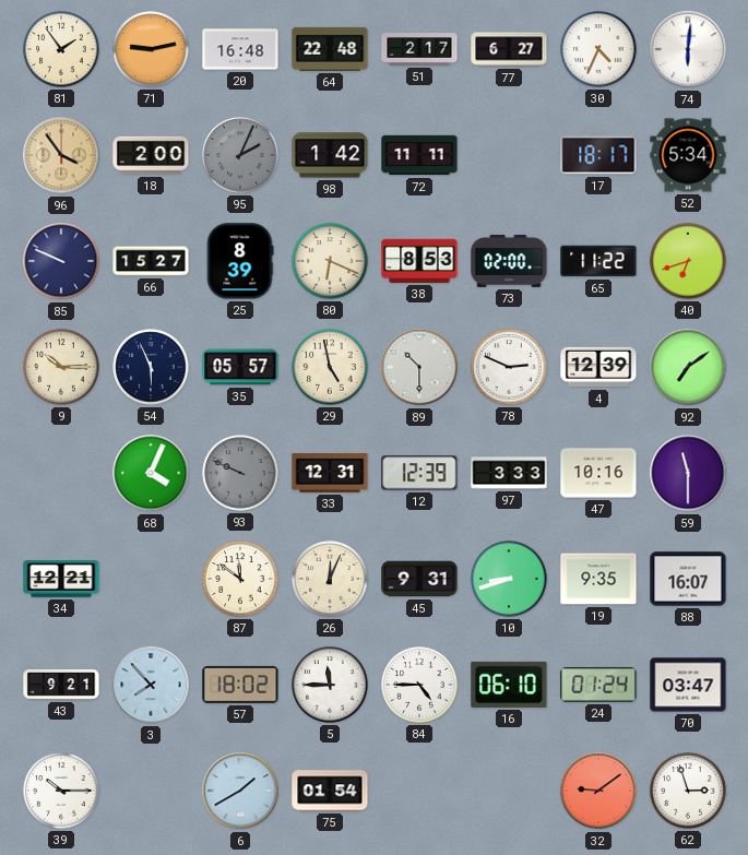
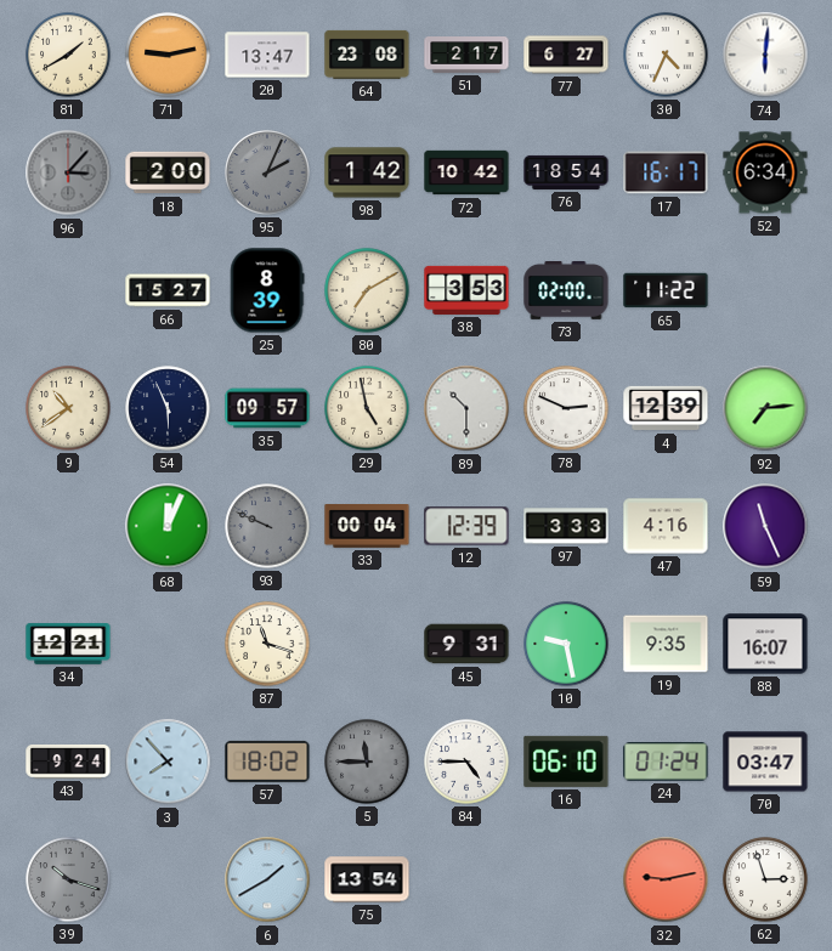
81: 1:54 -> 1:40 (68, 55)
20: 16:48 -> 13:47 (267, 55)
64: 22:48 -> 23:08 (367, 55)
96: 3:54 -> 3:07 (68, 172)
96 dial: champagne -> grey (68, 172)
72: 11:11 -> 10:42 (466, 172)
76: none -> 18:54 (566, 172)
17: 18:17 -> 16:17 (666, 172)
52: 5:34 -> 6:34 (765, 172)
85: 9:49 -> none (61, 261)
80: 6:19 -> 7:10 (367, 290)
38: 8:53 -> 3:53 (466, 290)
40: 6:42 -> none (688, 261)
9: 10:15 -> 10:39 (68, 408)
35: 05:57 -> 09:57 (267, 408)
92: 7:09 -> 7:14 (765, 408)
68: 4:04 -> 12:04 (168, 526)
33: 12:31 -> 00:04 (367, 527)
47: 10:16 -> 4:16 (666, 526)
59: 11:30 -> 11:26 (765, 526)
87: 11:51 -> 11:18 (267, 644)
26: 12:04 -> none (330, 579)
10: 8:42 -> 9:28 (566, 644)
43: 9:21 -> 9:24 (68, 763)
5 dial: white -> grey (367, 762)
39: 10:15 -> 10:18 (68, 879)
39 dial: white -> grey (68, 879)
75: 01:54 -> 13:54 (367, 879)
32: 9:09 -> 9:13 (666, 879)
